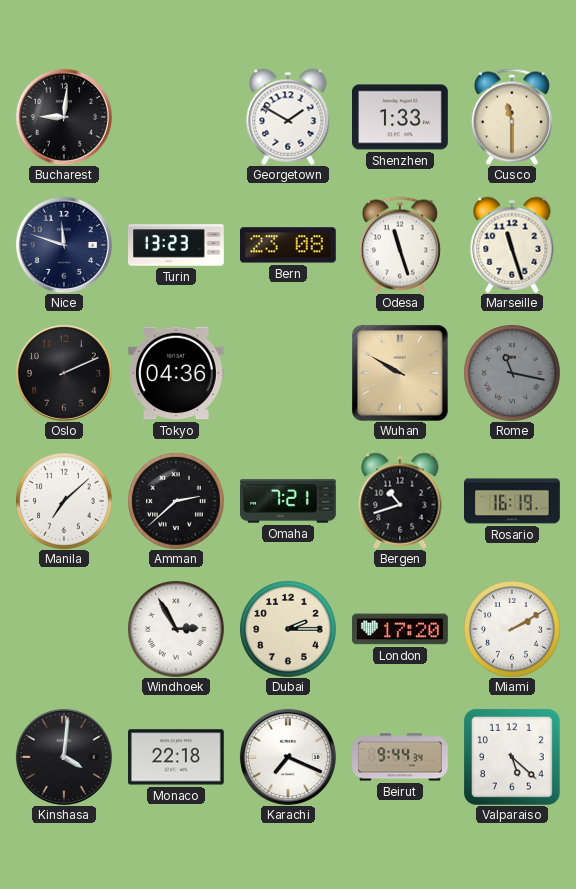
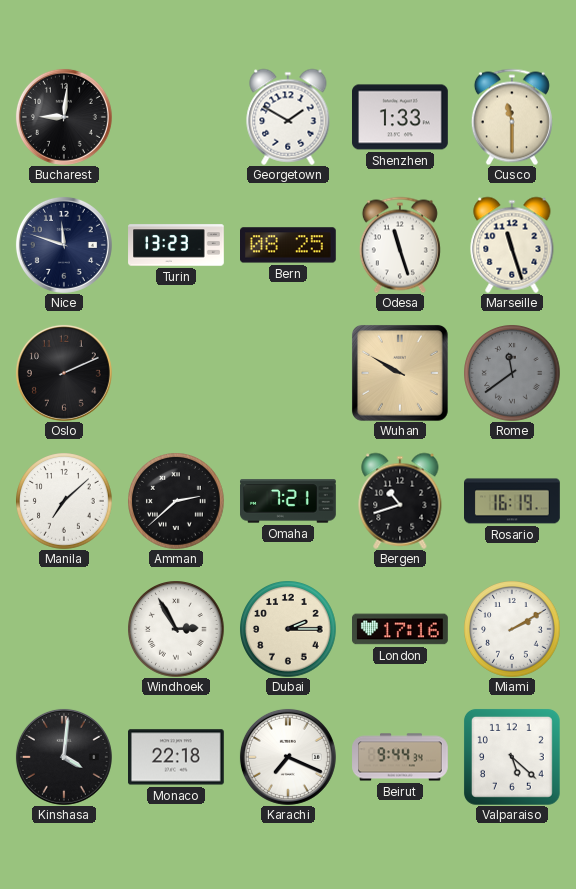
Bern: 23:08 -> 08:25 (289, 245)
Tokyo: 04:36 -> none (177, 373)
Rome: 11:17 -> 11:39 (512, 373)
London: 17:20 -> 17:16 (401, 629)
